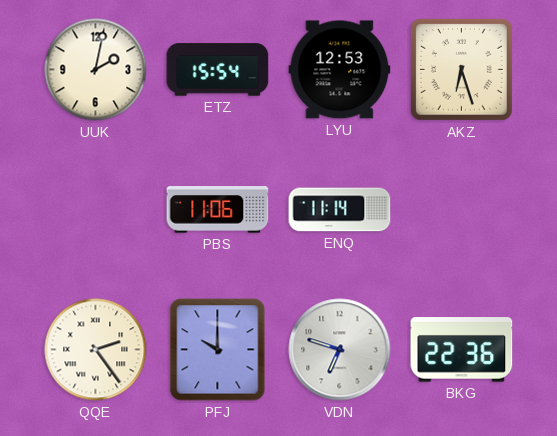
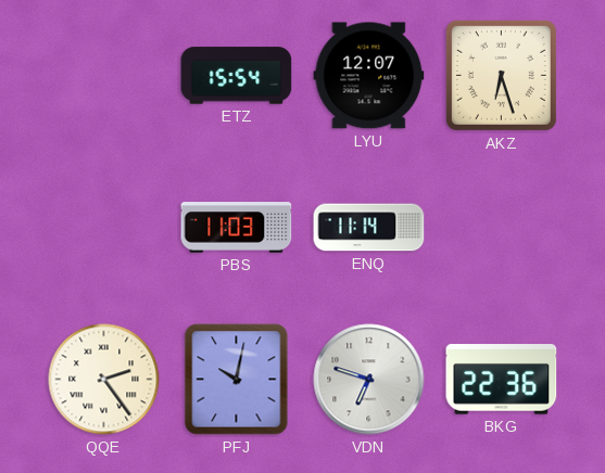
UUK: 2:02 -> none (96, 70)
LYU: 12:53 -> 12:07 (369, 76)
PBS: 11:06 -> 11:03 (237, 228)
PFJ: 10:00 -> 10:02 (237, 380)
